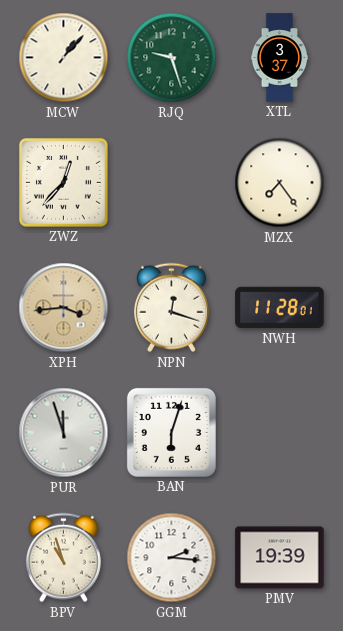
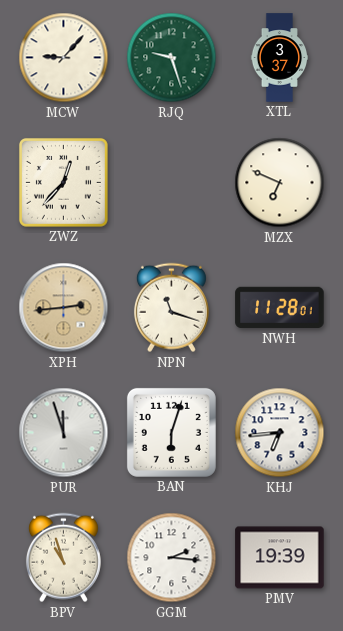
MCW: 1:07 -> 9:07 (64, 58)
MZX: 7:24 -> 6:49 (280, 183)
XPH: 3:44 -> 2:44 (64, 308)
NPN: 12:18 -> 11:18 (171, 308)
KHJ: none -> 6:44 (280, 433)
